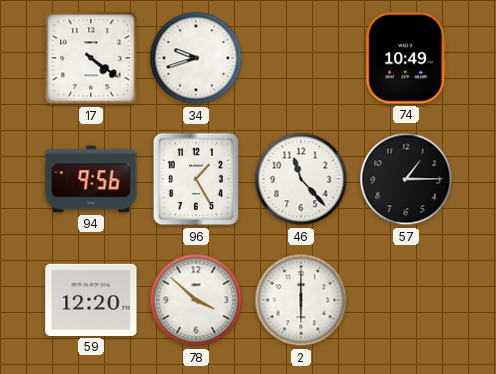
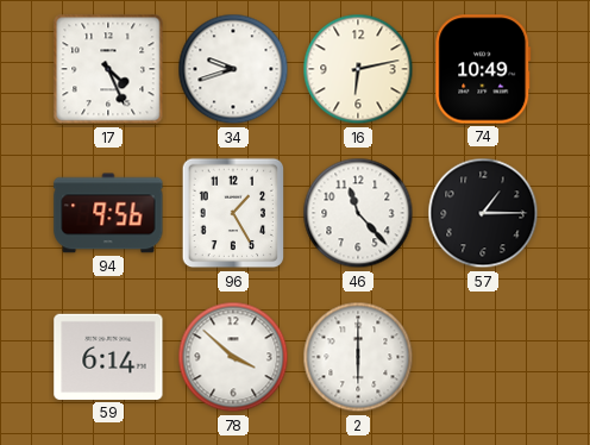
17: 4:21 -> 4:26 (108, 69)
16: none -> 6:13 (358, 69)
59: 12:20 -> 6:14 (108, 357)
